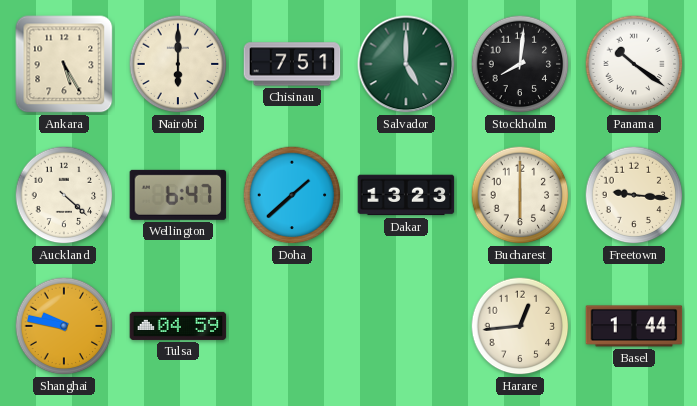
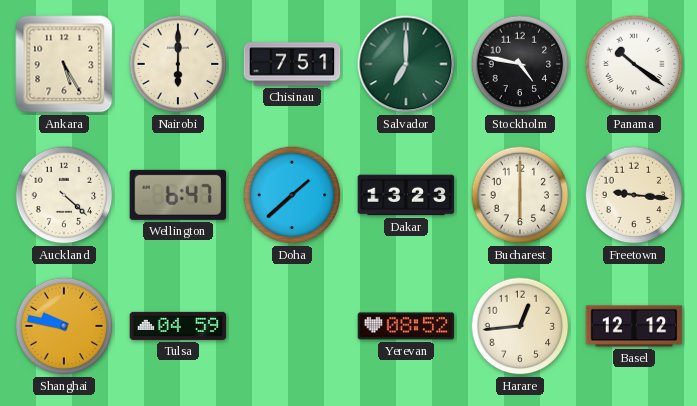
Salvador: 5:00 -> 7:00 (406, 64)
Stockholm: 8:01 -> 4:47 (520, 64)
Yerevan: none -> 08:52 (406, 326)
Basel: 1:44 -> 12:12 (634, 326)
